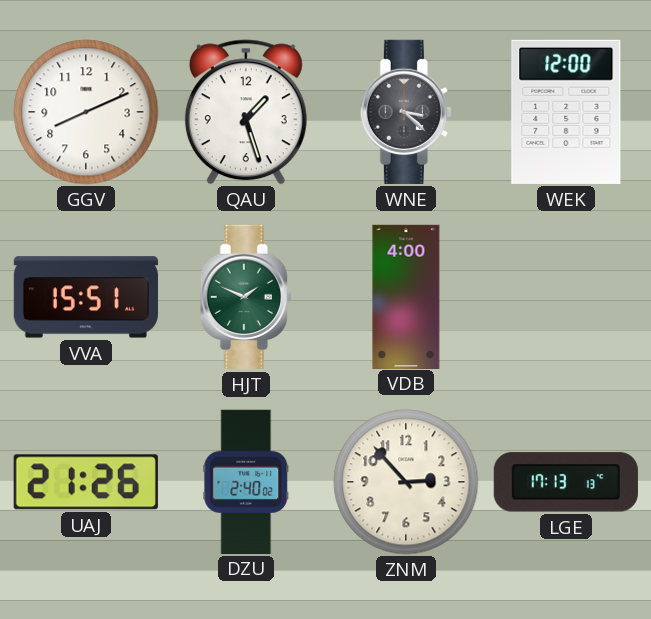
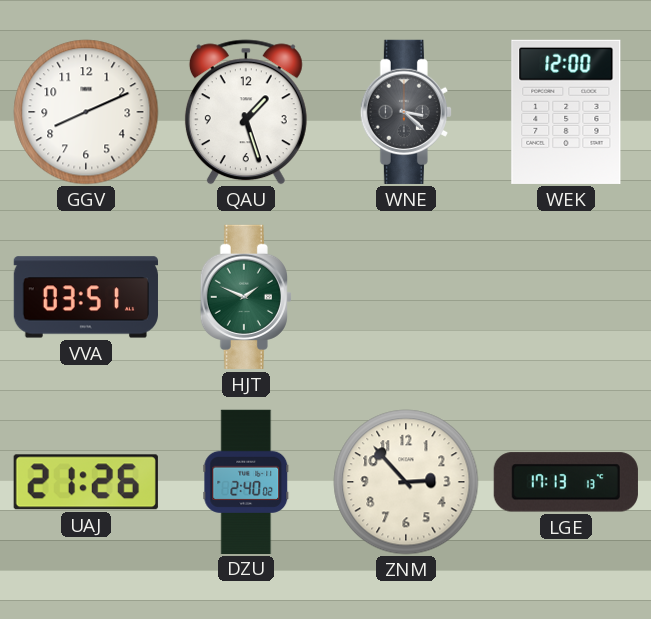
VVA: 15:51 -> 03:51 (85, 297)
VDB: 4:00 -> none (406, 296)
